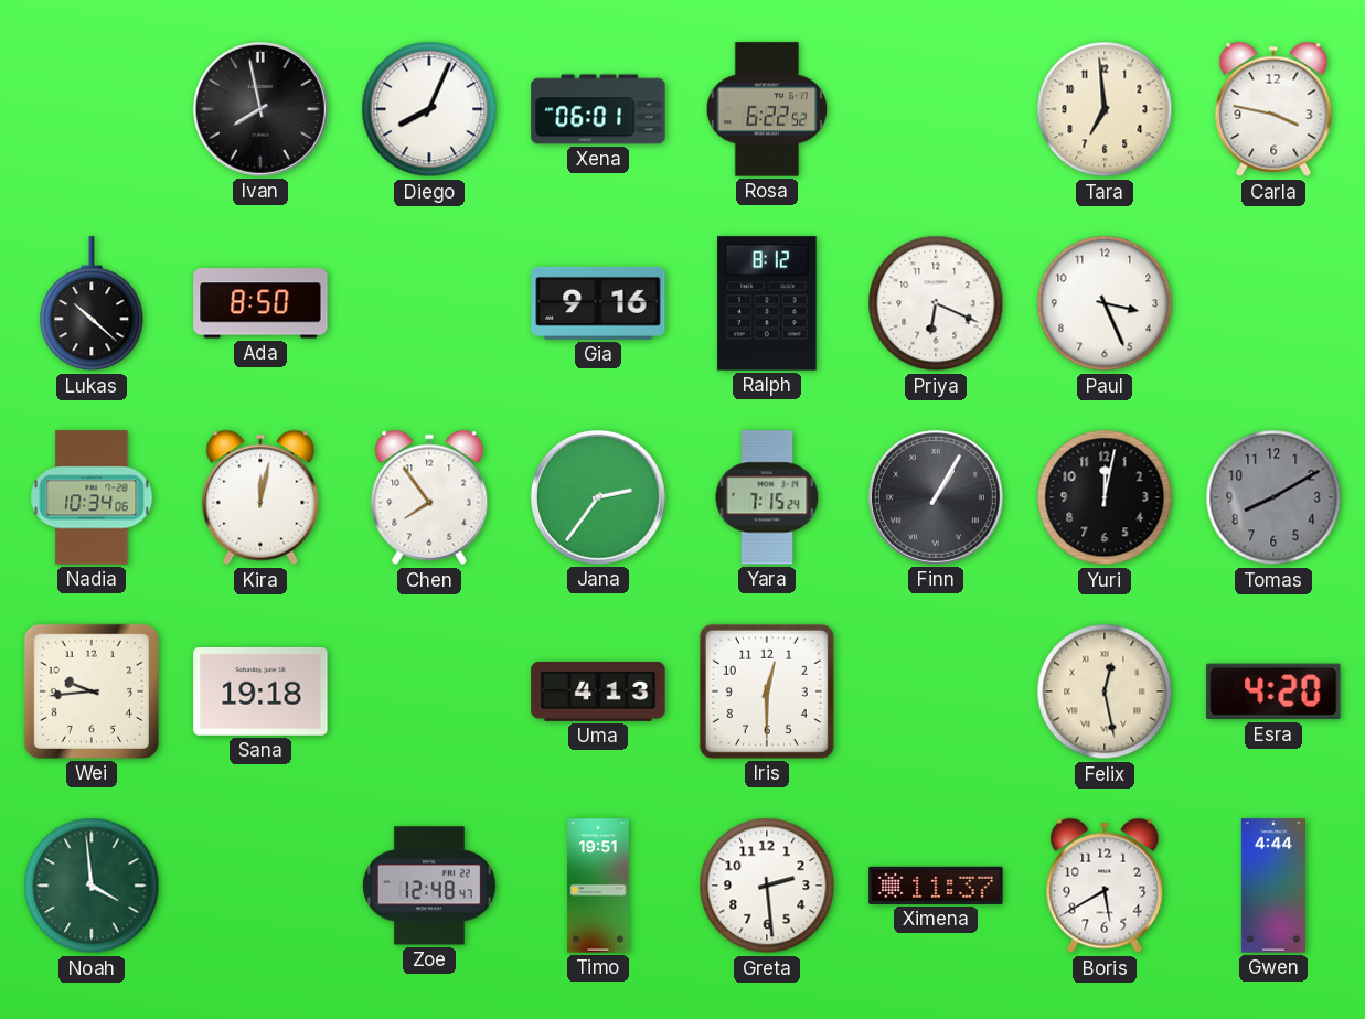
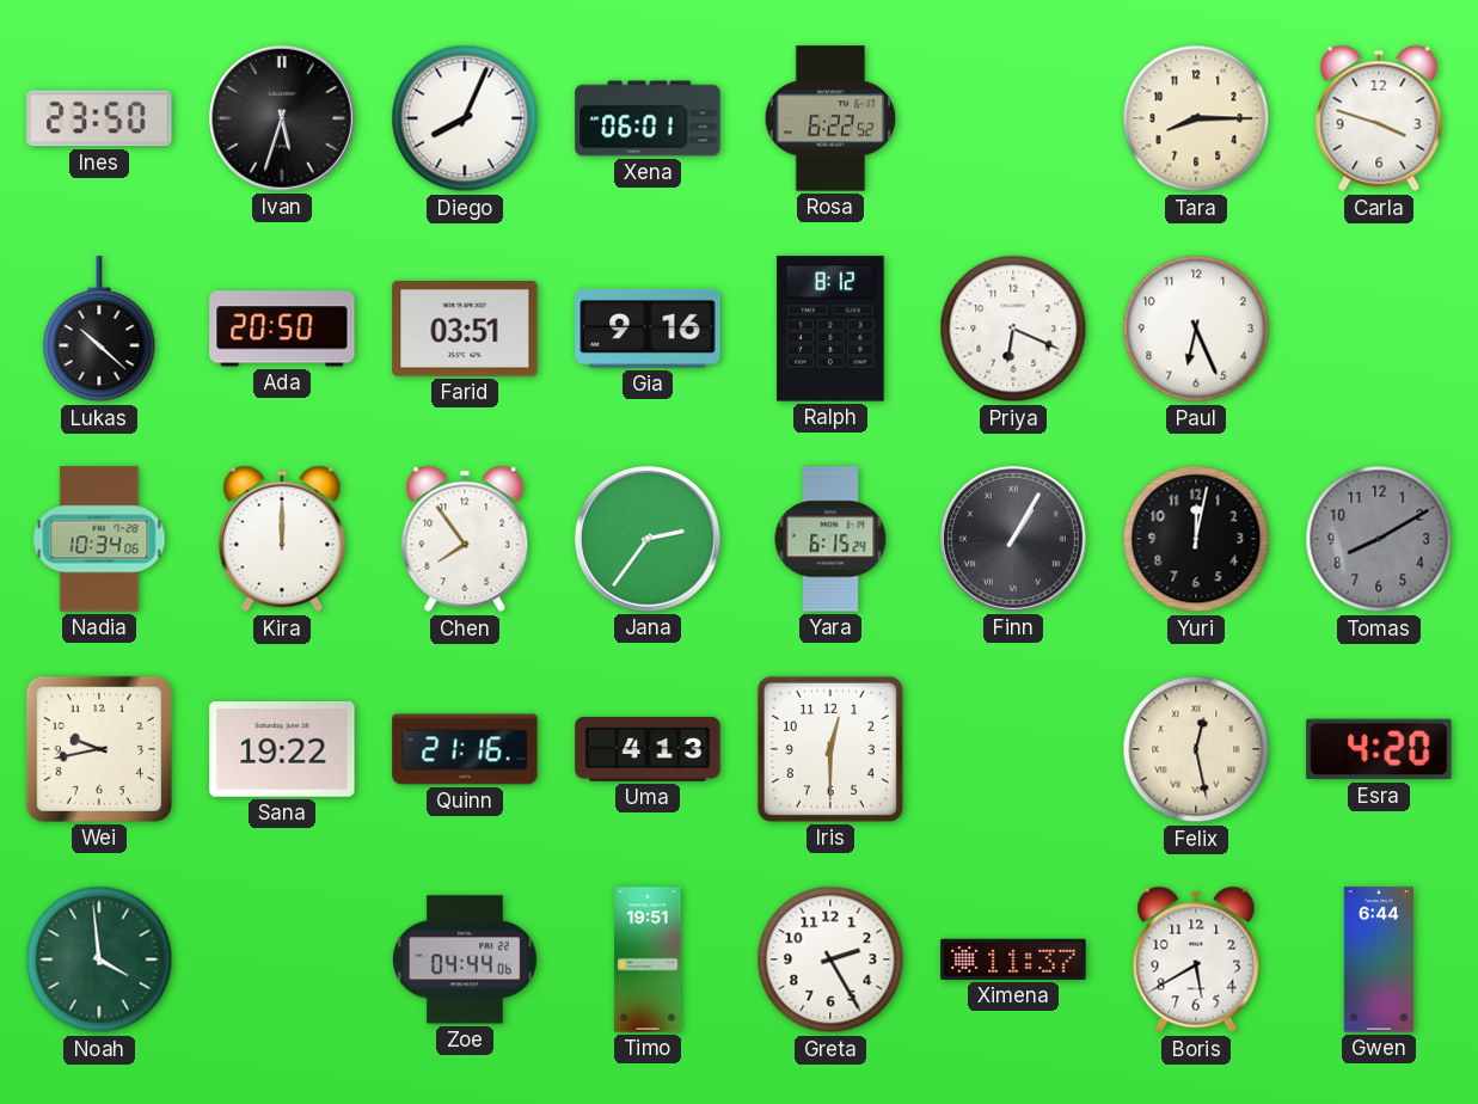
Ines: none -> 23:50 (99, 118)
Ivan: 7:58 -> 5:33 (282, 118)
Tara: 6:59 -> 8:15 (1196, 118)
Carla: 3:47 -> 3:48 (1379, 118)
Ada: 8:50 -> 20:50 (282, 329)
Farid: none -> 03:51 (465, 329)
Paul: 3:26 -> 6:26 (1196, 329)
Kira: 12:02 -> 12:00 (282, 539)
Yara: 7:15 -> 6:15 (830, 539)
Wei: 9:44 -> 9:43 (99, 749)
Sana: 19:18 -> 19:22 (282, 750)
Quinn: none -> 21:16 (465, 749)
Zoe: 12:48 -> 04:44 (465, 959)
Greta: 2:29 -> 2:25 (830, 959)
Gwen: 4:44 -> 6:44 (1379, 959)
